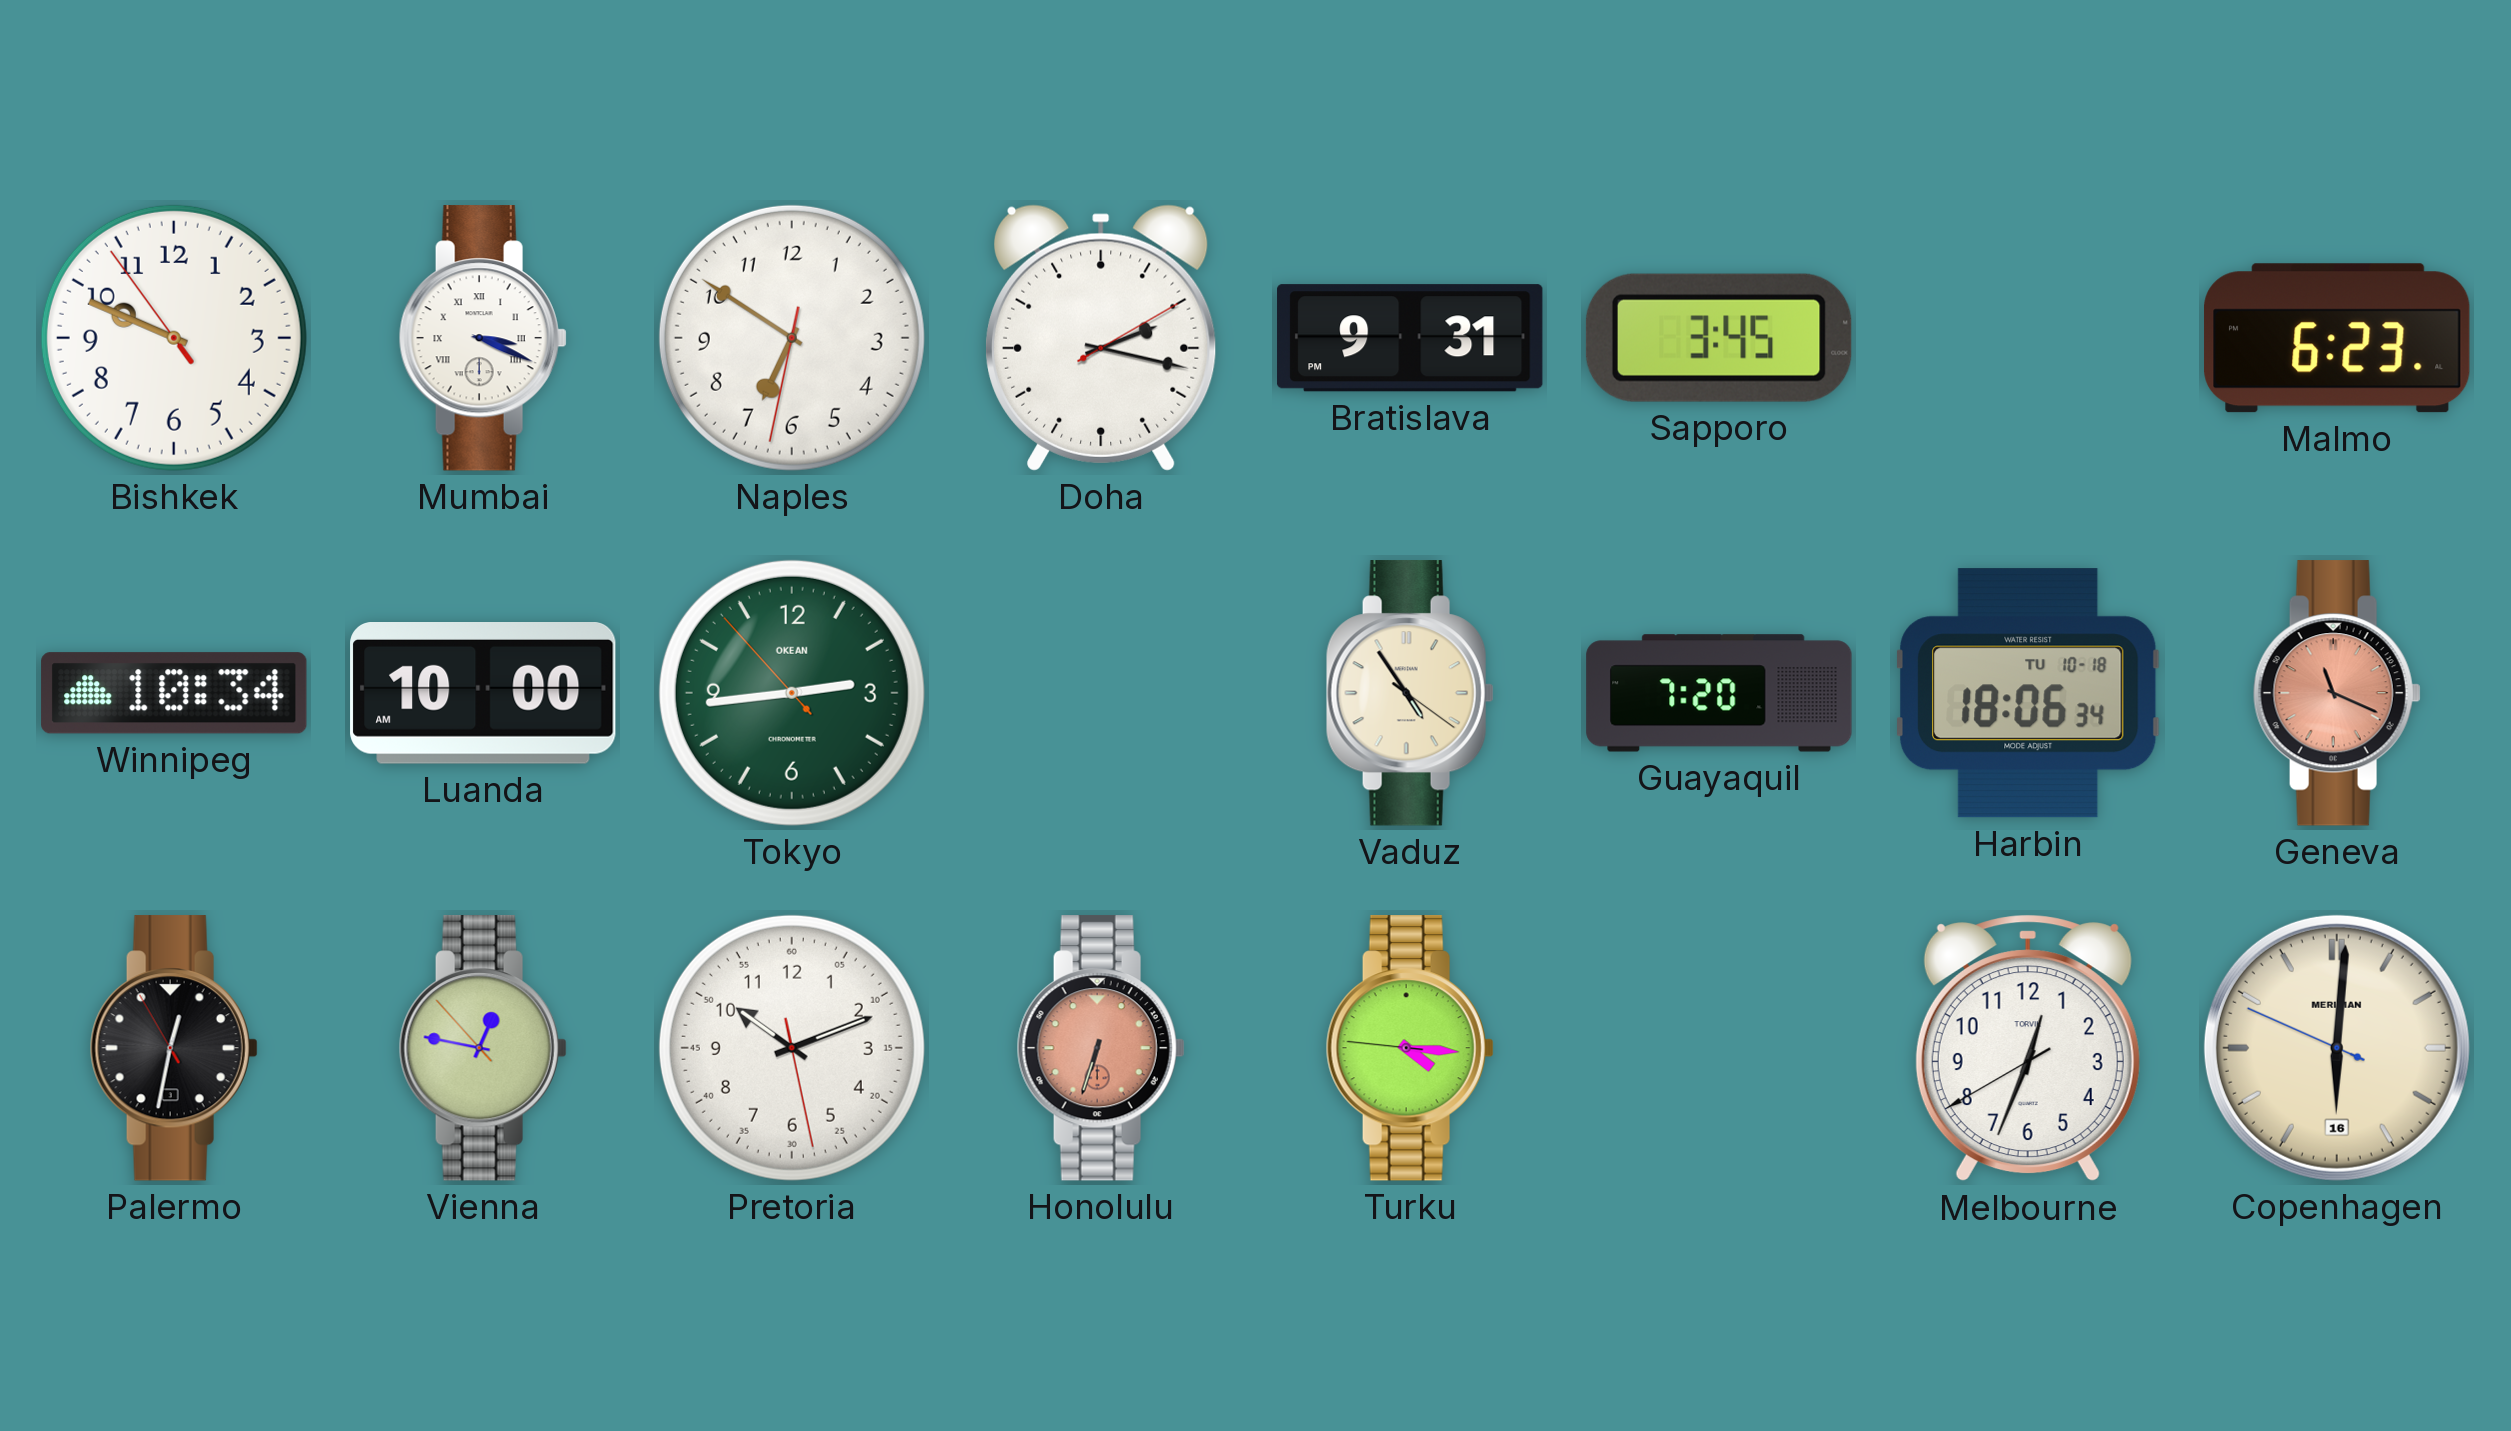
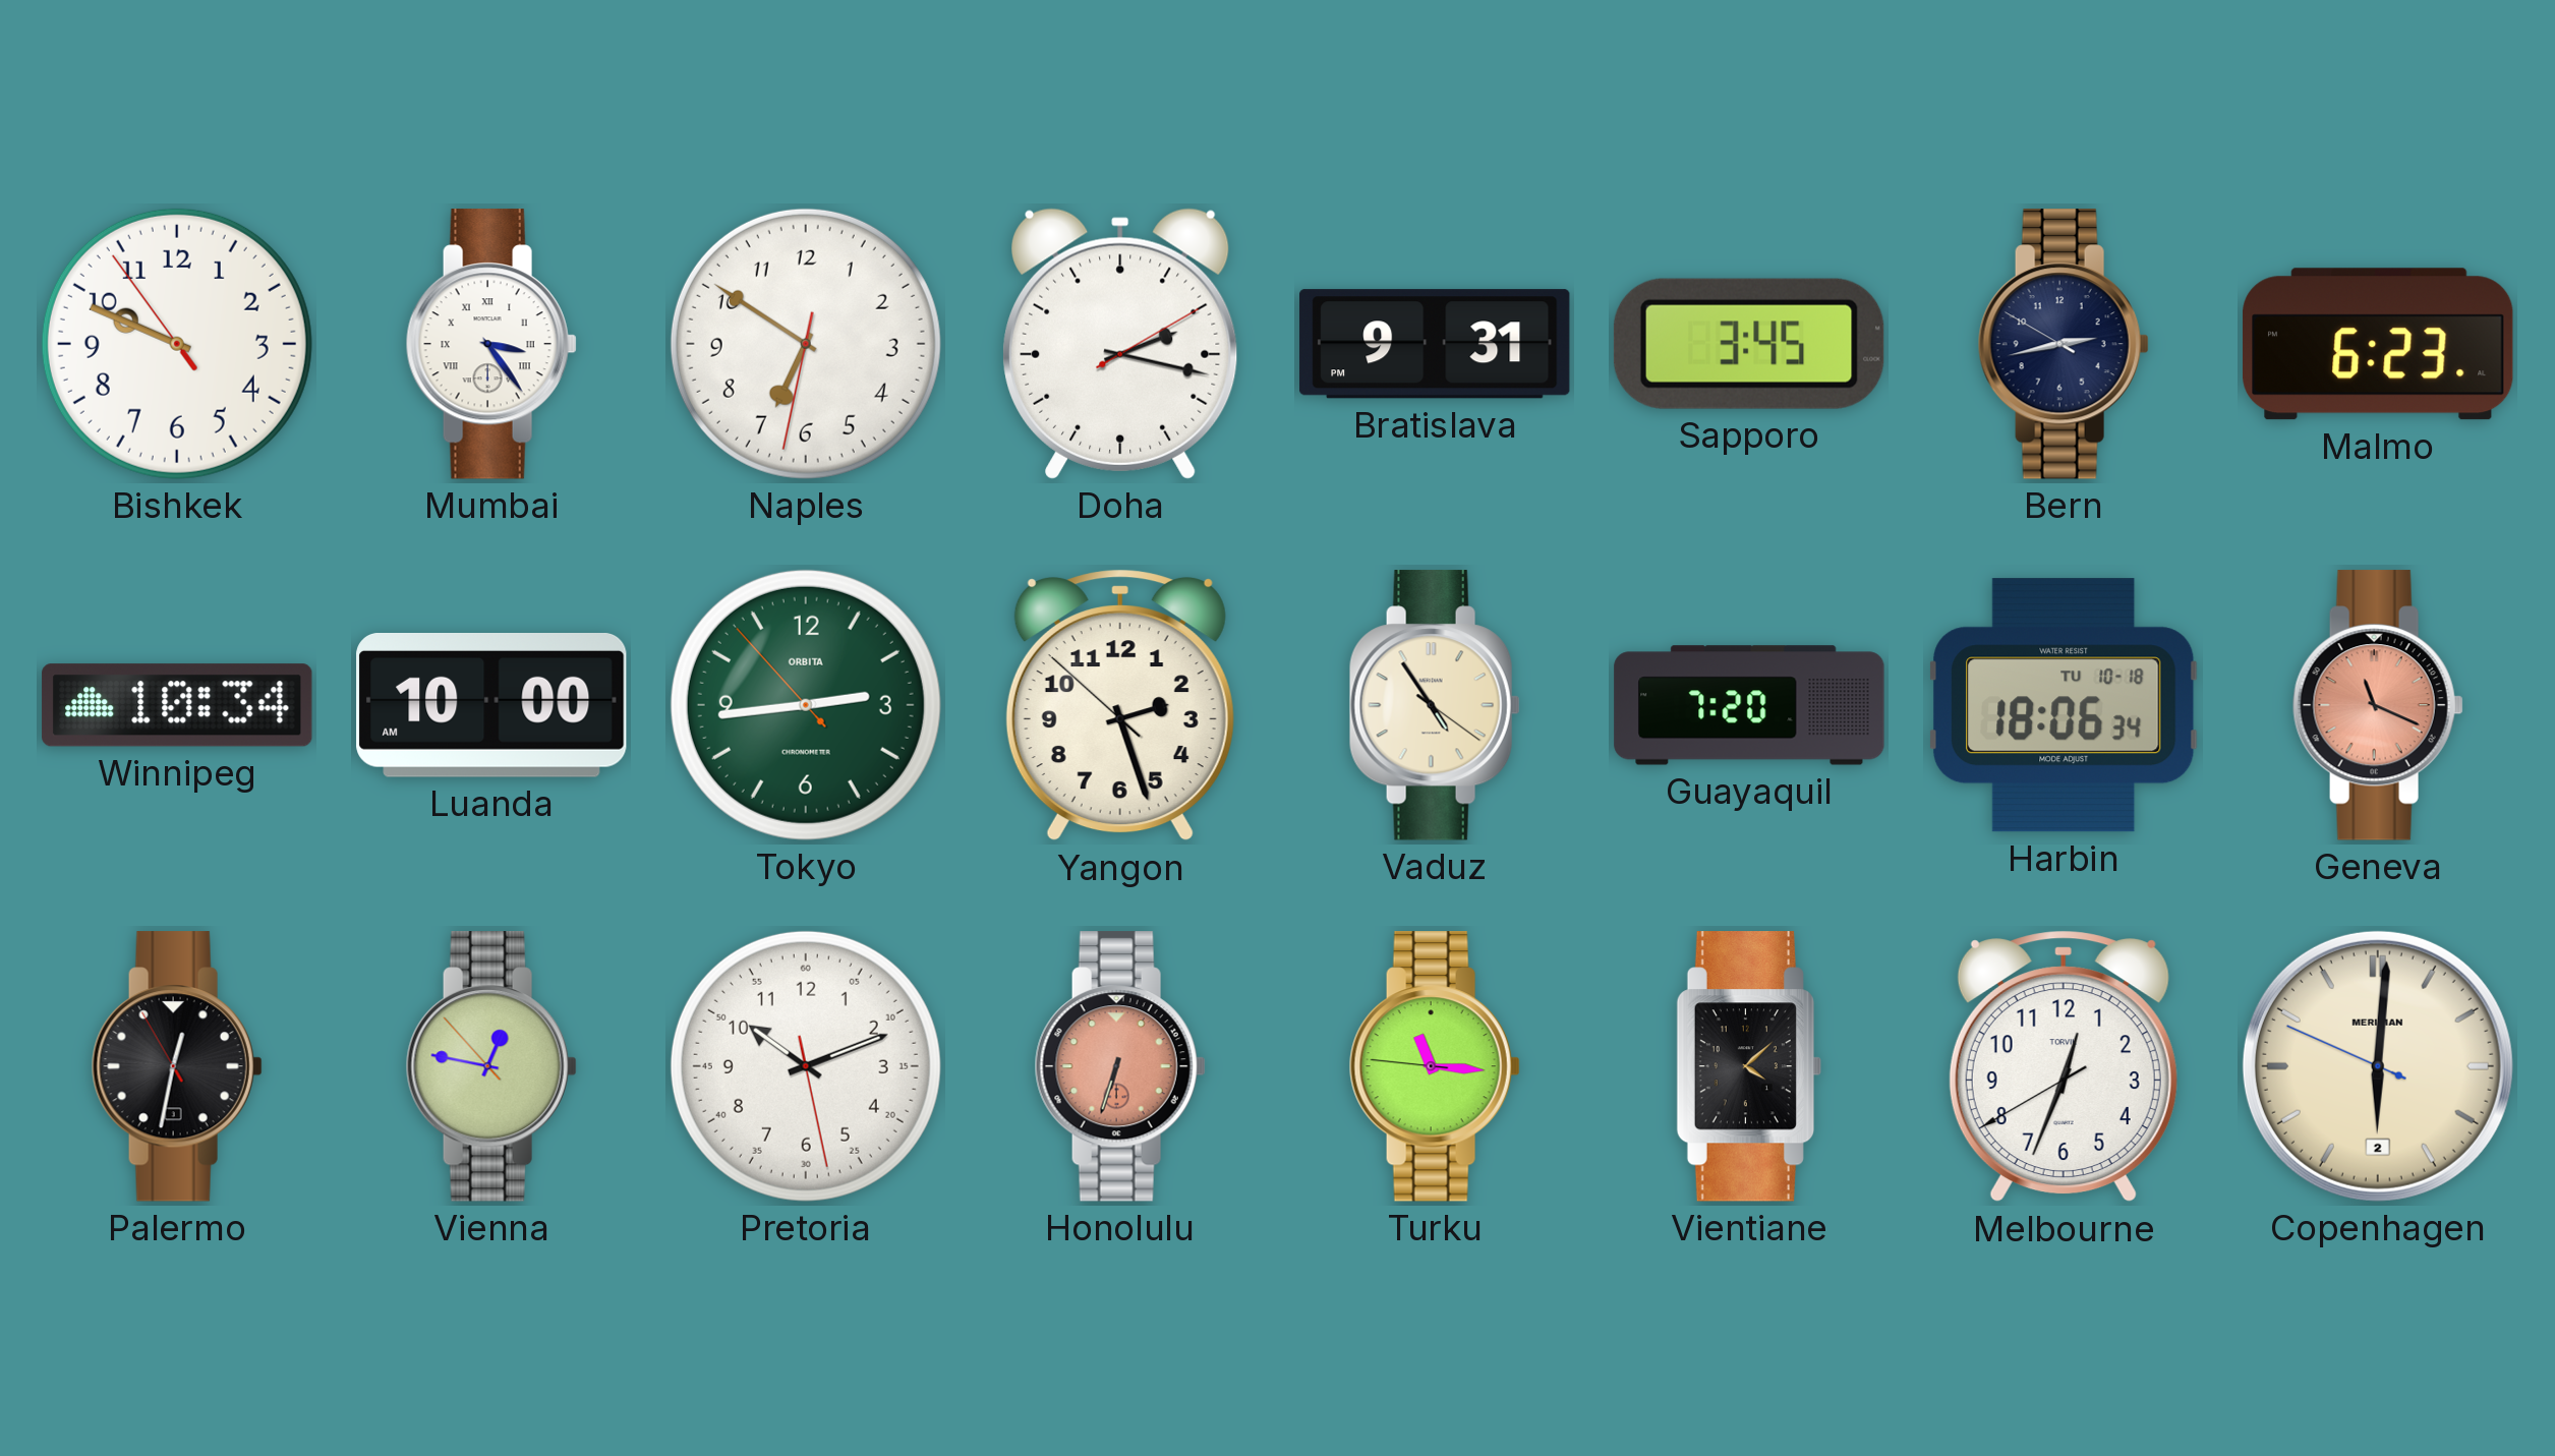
Mumbai: 3:19 -> 3:24 (491, 344)
Bern: none -> 2:42 (2064, 344)
Tokyo brand: OKEAN -> ORBITA (806, 705)
Yangon: none -> 2:26 (1120, 705)
Turku: 4:15 -> 11:15 (1435, 1066)
Vientiane: none -> 4:08 (1749, 1066)
Copenhagen date: 16 -> 2 (2378, 1066)
